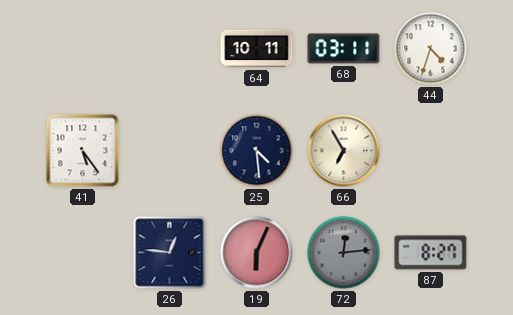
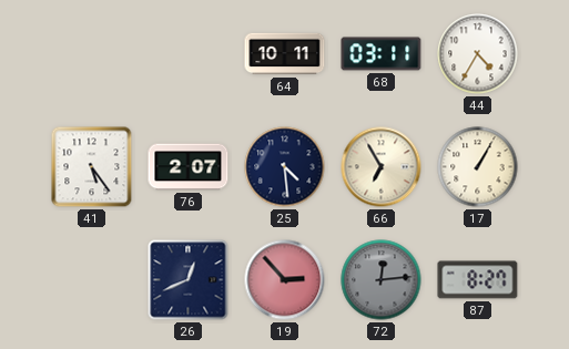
44: 4:33 -> 4:35 (478, 54)
76: none -> 2:07 (189, 167)
17: none -> 1:05 (478, 167)
26: 12:46 -> 12:41 (189, 280)
19: 6:04 -> 2:53 (285, 280)
